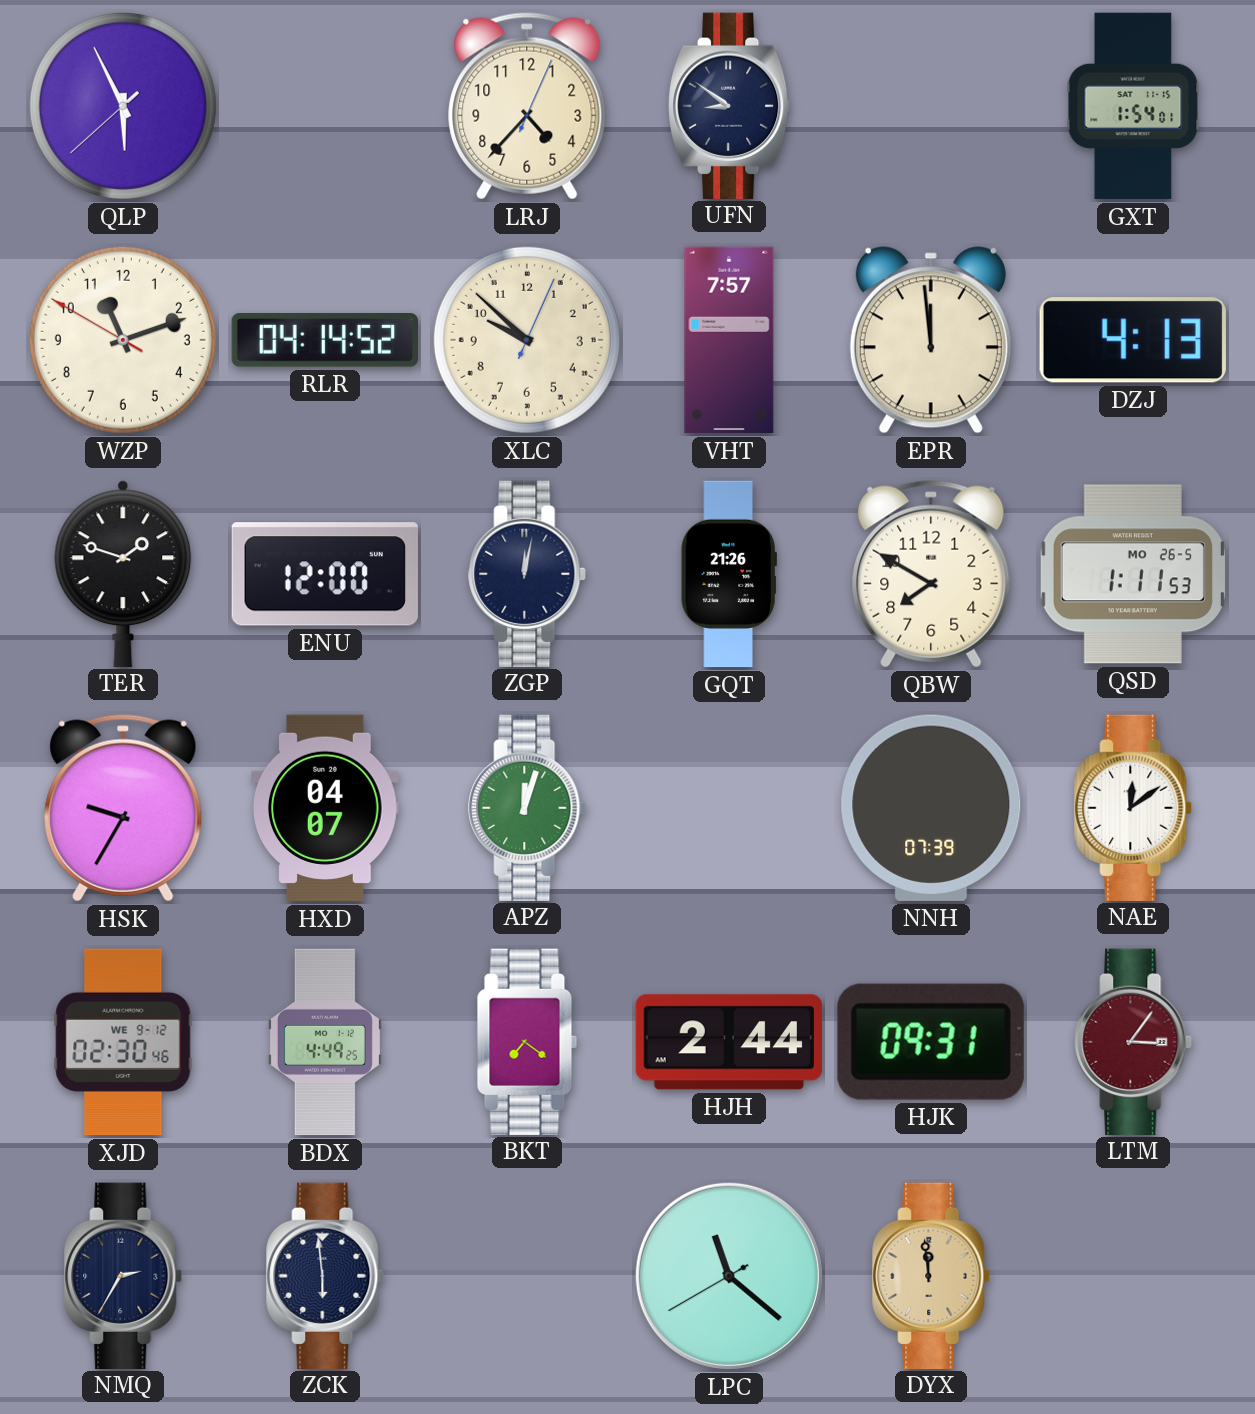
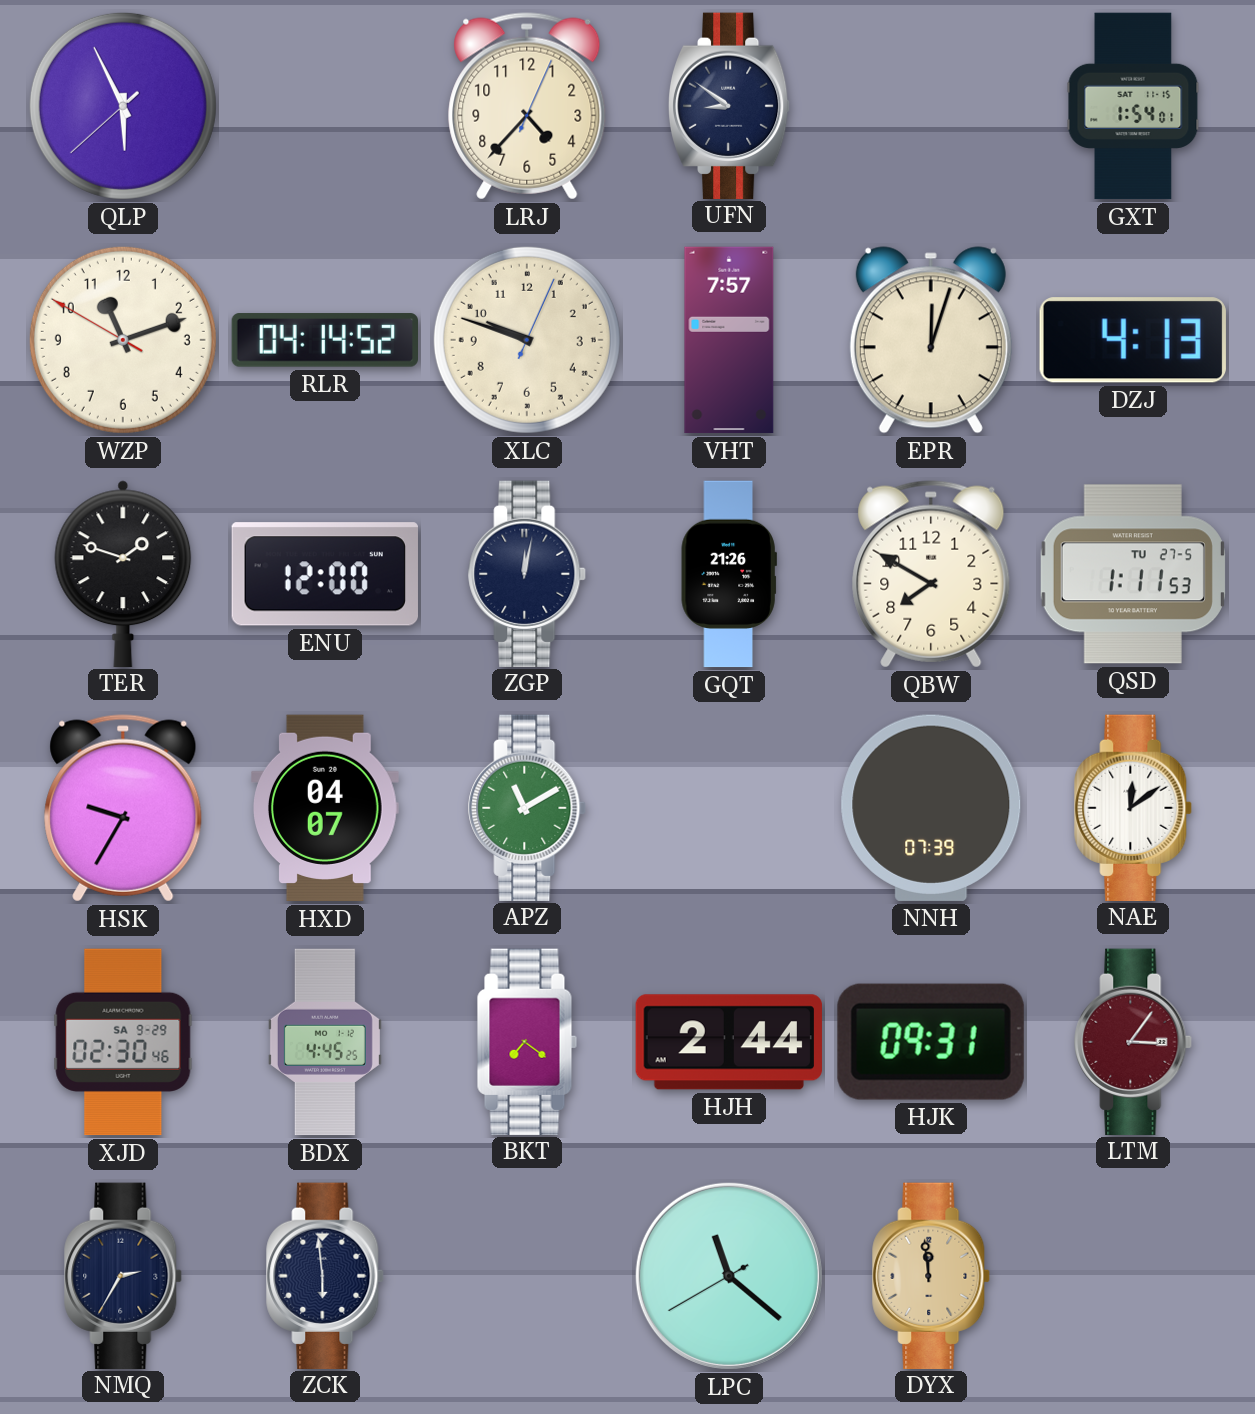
XLC: 9:52 -> 9:48 (527, 340)
EPR: 11:59 -> 12:03 (931, 340)
QSD date: MO 26-5 -> TU 27-5 (1133, 574)
APZ: 12:03 -> 11:10 (528, 807)
XJD date: WE 9-12 -> SA 9-29 (123, 1042)
BDX: 4:49 -> 4:45 (325, 1042)
